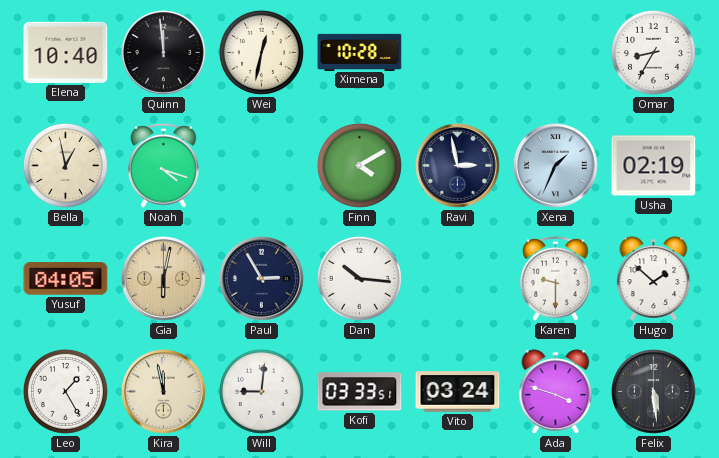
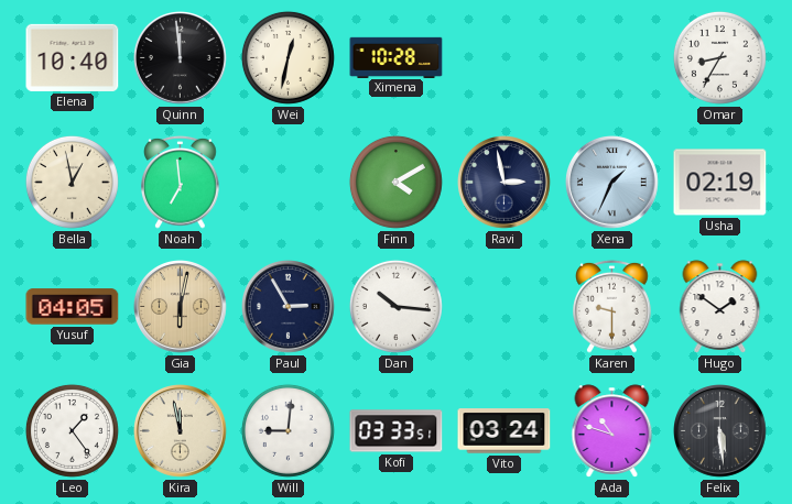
Noah: 4:18 -> 6:59 (181, 182)
Hugo: 1:52 -> 1:51 (720, 307)
Leo: 1:25 -> 1:24 (72, 430)
Ada: 3:48 -> 10:48 (612, 431)
